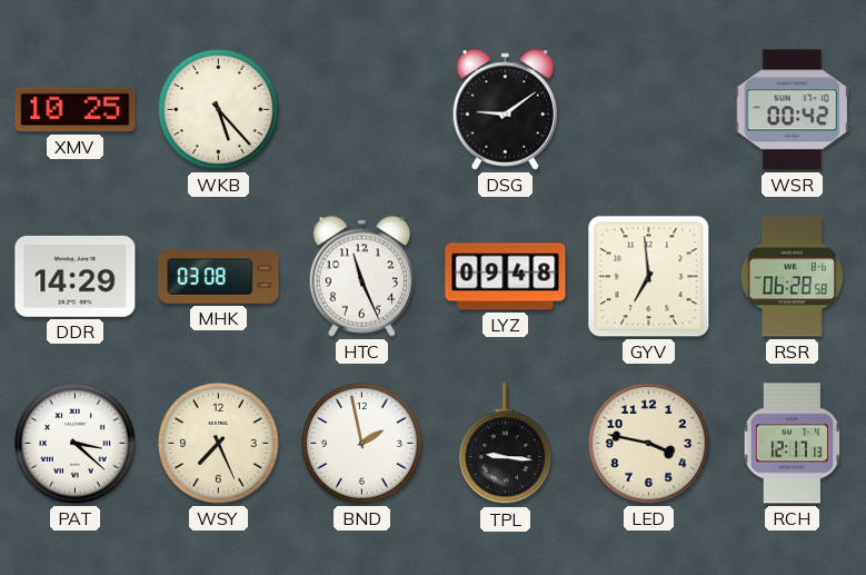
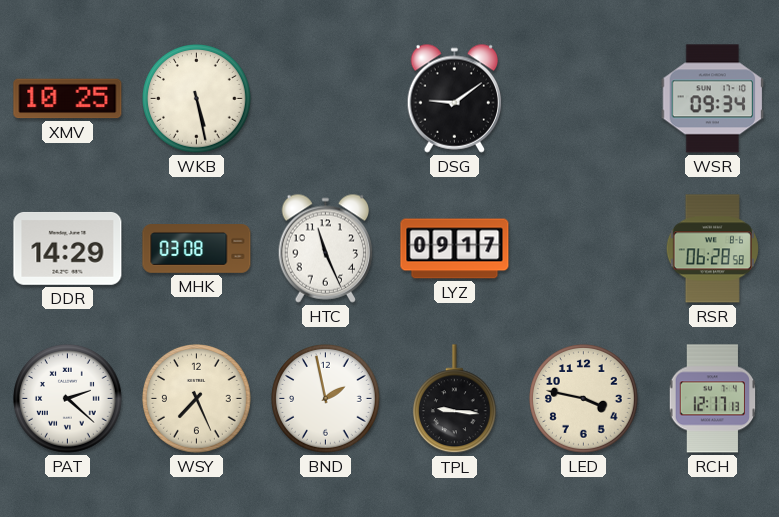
WKB: 5:23 -> 5:28 (197, 99)
WSR: 00:42 -> 09:34 (713, 99)
LYZ: 09:48 -> 09:17 (455, 249)
GYV: 6:59 -> none (649, 277)
PAT: 3:22 -> 2:22 (68, 399)
